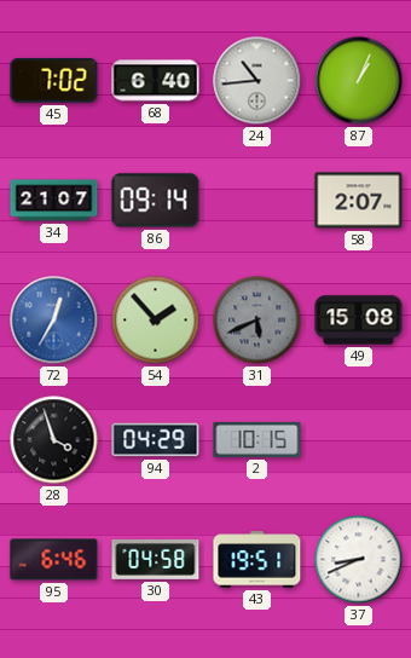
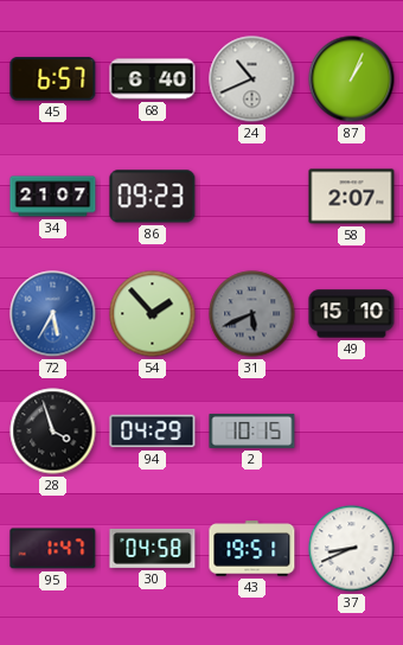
45: 7:02 -> 6:57 (53, 79)
24: 10:44 -> 10:41 (252, 79)
86: 09:14 -> 09:23 (153, 197)
72: 12:35 -> 5:35 (53, 314)
49: 15:08 -> 15:10 (352, 314)
95: 6:46 -> 1:47 (53, 549)
